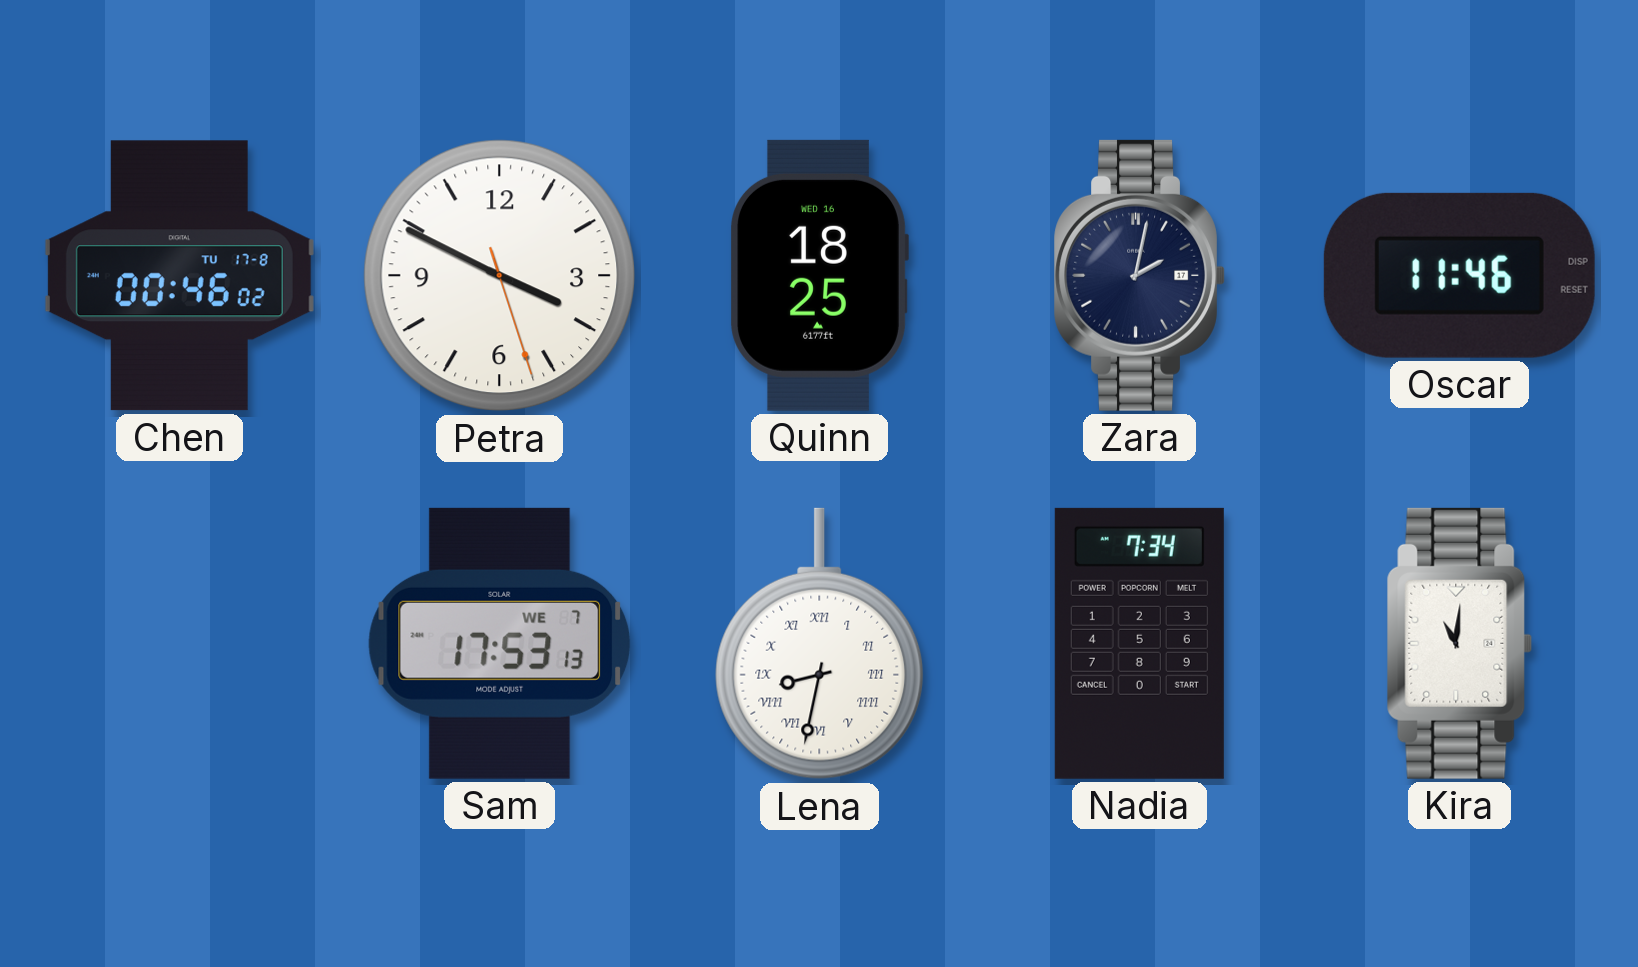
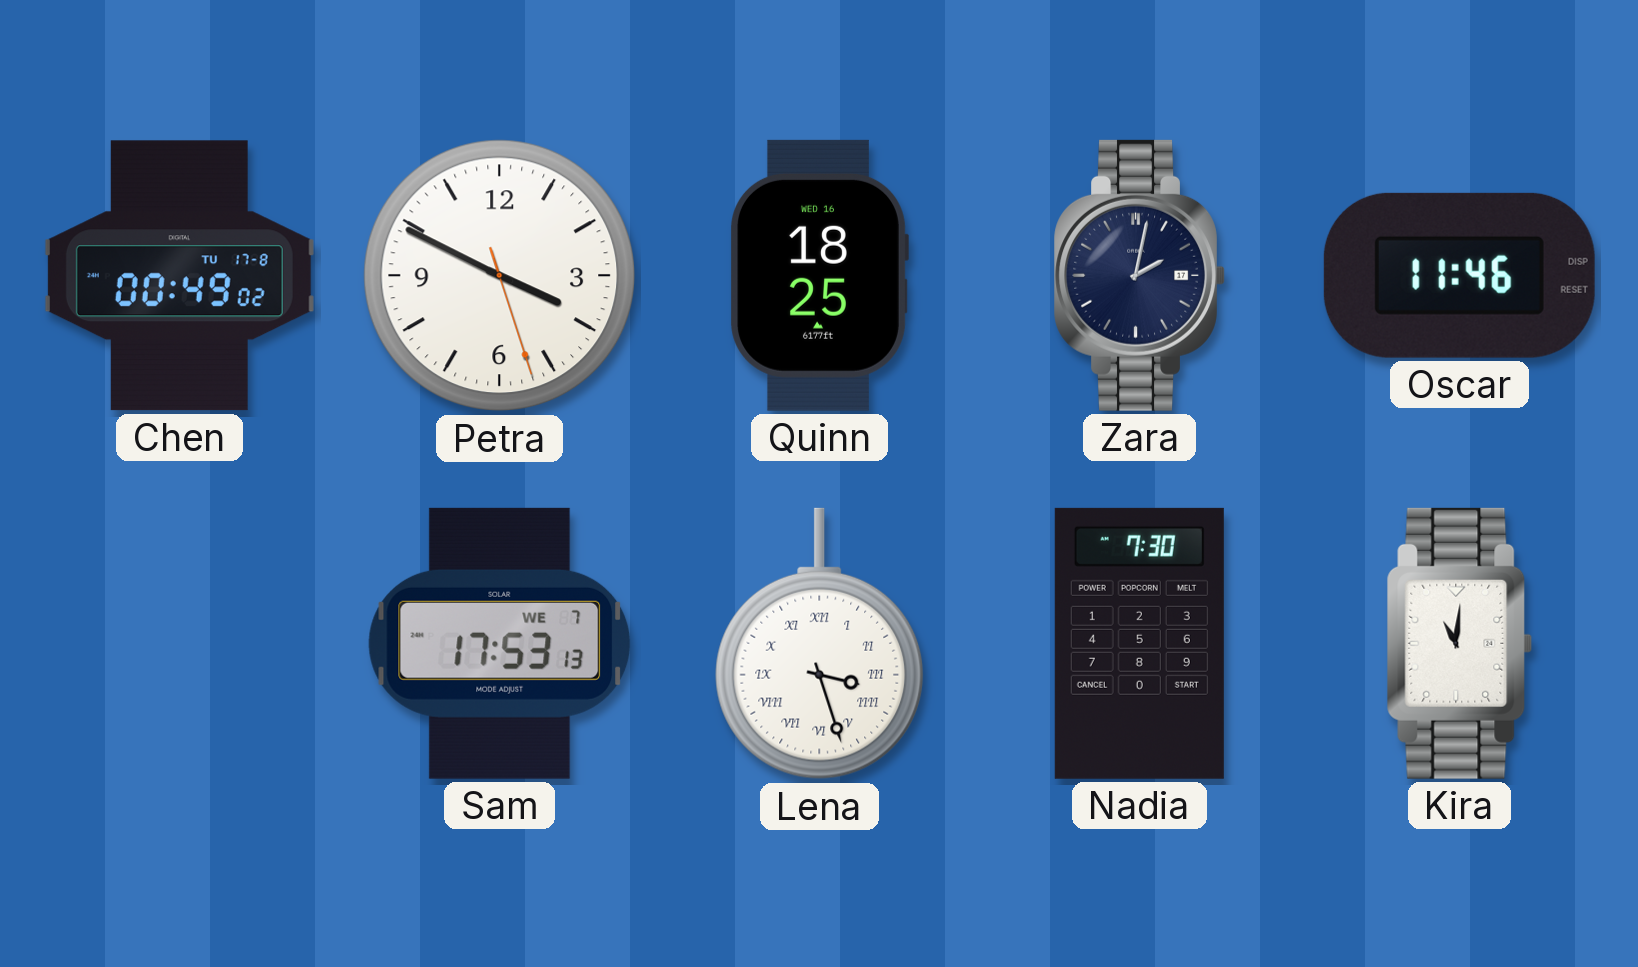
Chen: 00:46 -> 00:49 (179, 276)
Lena: 8:32 -> 3:27 (820, 644)
Nadia: 7:34 -> 7:30 (1139, 643)
